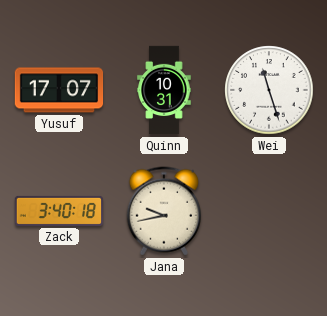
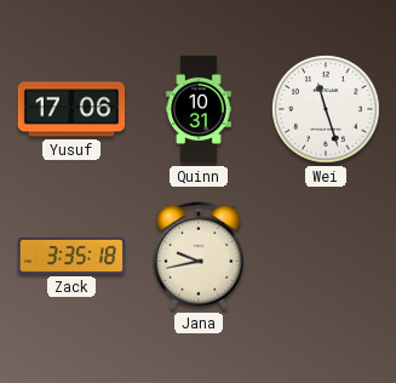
Yusuf: 17:07 -> 17:06 (71, 109)
Zack: 3:40 -> 3:35 (71, 256)
